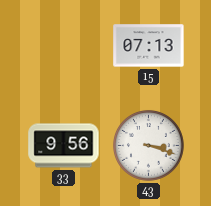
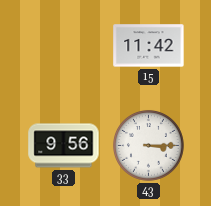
15: 07:13 -> 11:42 (149, 46)
43: 3:18 -> 3:15 (148, 145)
